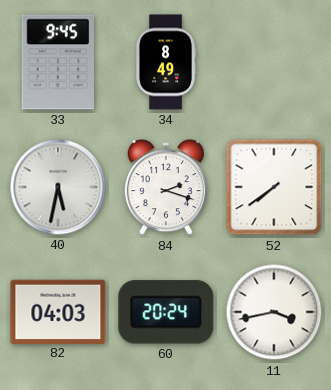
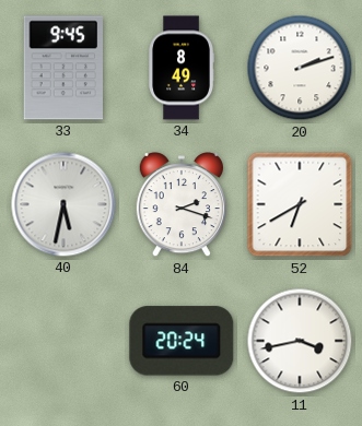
20: none -> 2:12 (300, 68)
52: 7:39 -> 6:40 (300, 204)
82: 04:03 -> none (58, 311)
